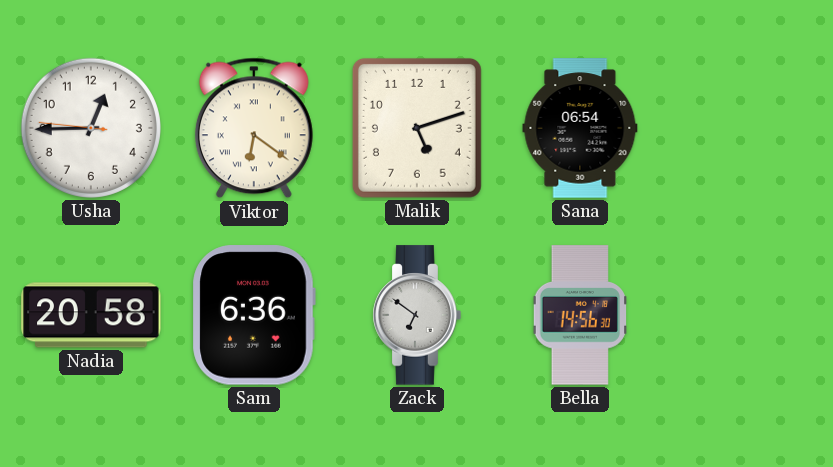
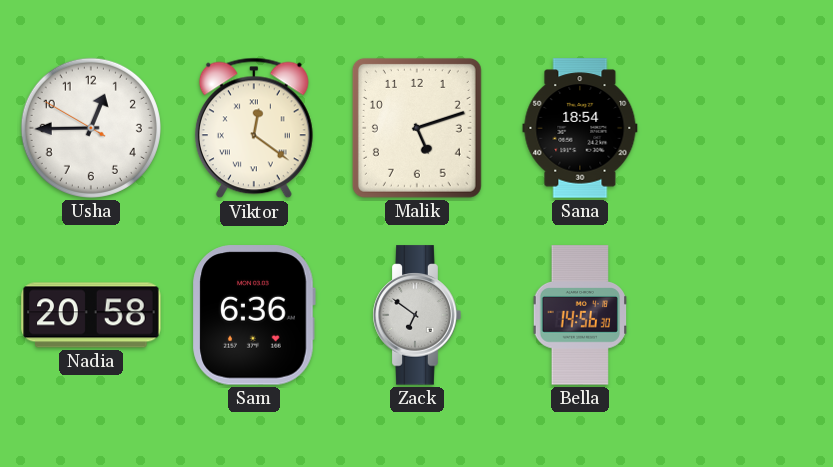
Usha: 12:44:46 -> 12:44:50 (91, 128)
Viktor: 6:21 -> 12:21 (254, 128)
Sana: 06:54 -> 18:54 (580, 128)
